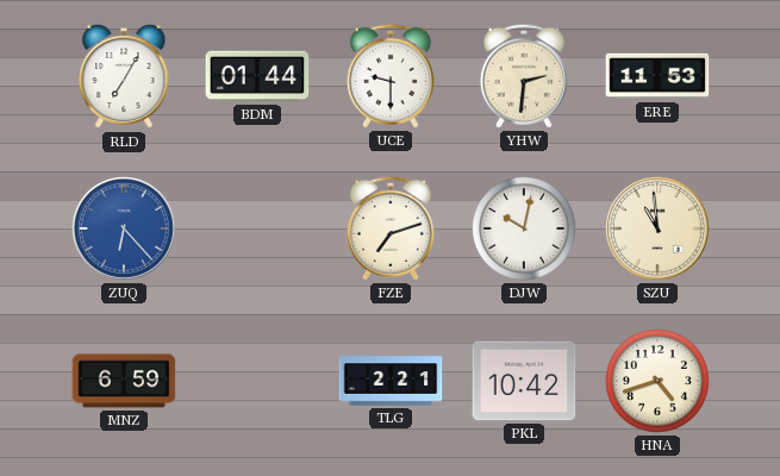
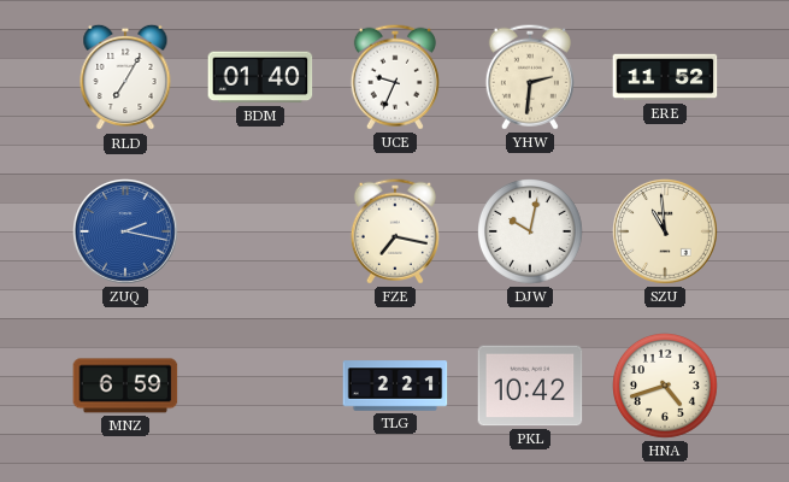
BDM: 01:44 -> 01:40 (260, 77)
UCE: 9:30 -> 9:34 (395, 77)
ERE: 11:53 -> 11:52 (665, 77)
ZUQ: 6:23 -> 2:17 (126, 233)
FZE: 7:12 -> 7:17 (395, 231)
